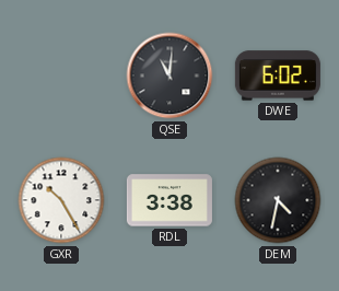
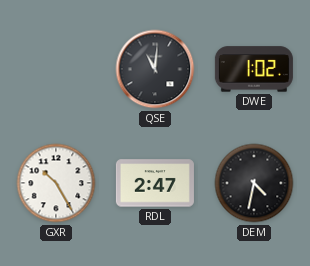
DWE: 6:02 -> 1:02 (254, 69)
RDL: 3:38 -> 2:47 (155, 183)
